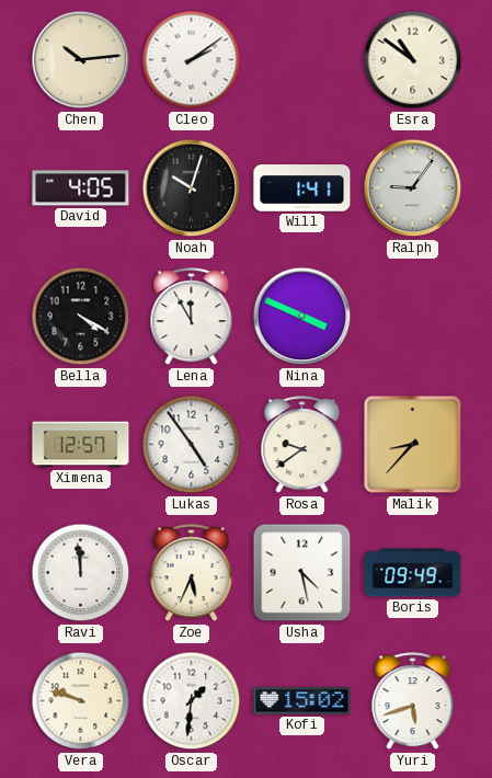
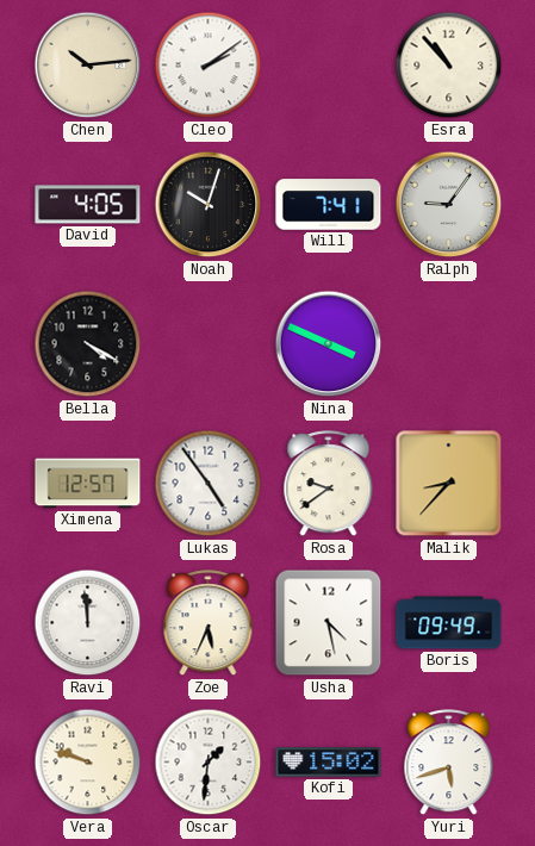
Esra: 10:51 -> 10:53 (449, 66)
Will: 1:41 -> 7:41 (329, 205)
Lena: 11:55 -> none (192, 317)
